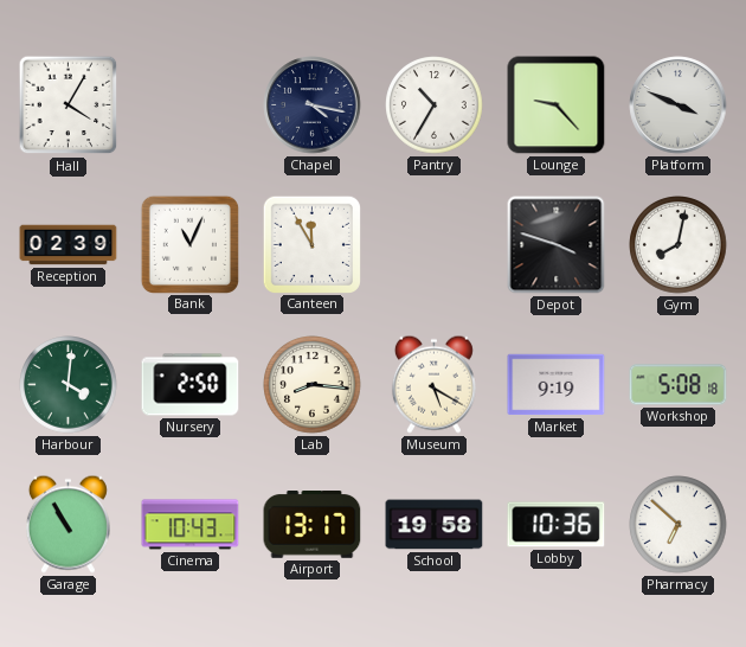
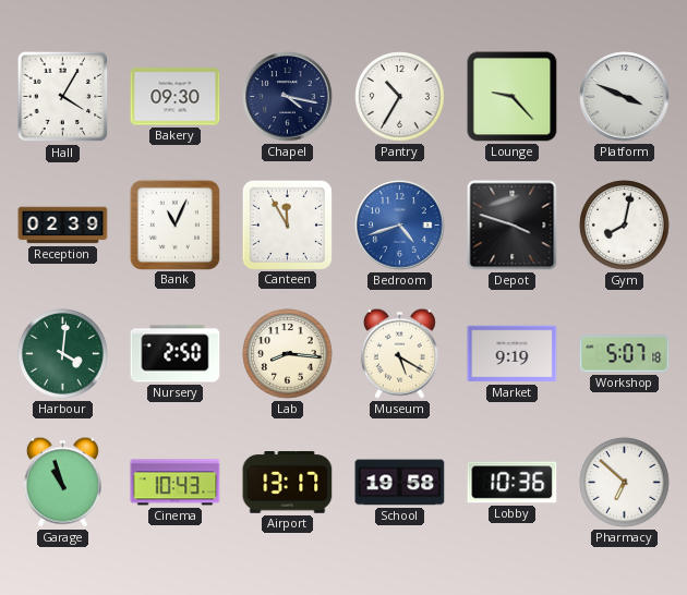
Bakery: none -> 09:30 (176, 97)
Bedroom: none -> 4:42 (400, 226)
Workshop: 5:08 -> 5:07 (625, 354)
Garage: 10:55 -> 10:57 (62, 482)
